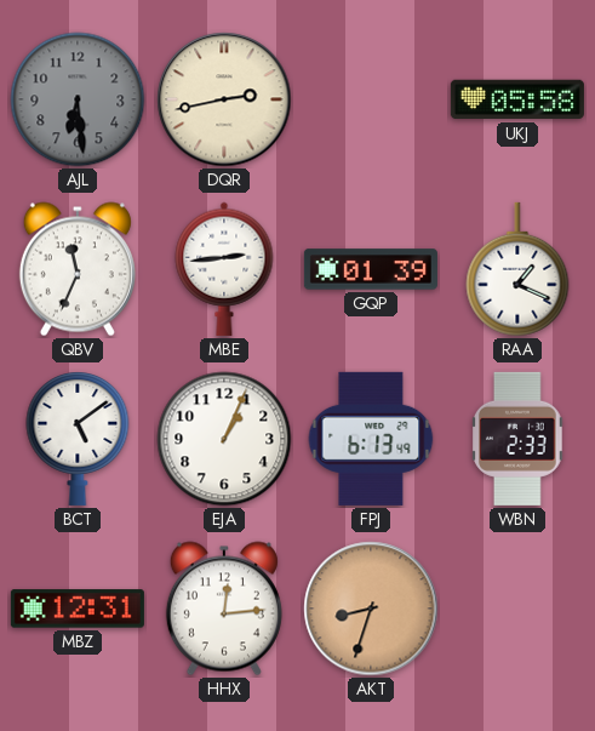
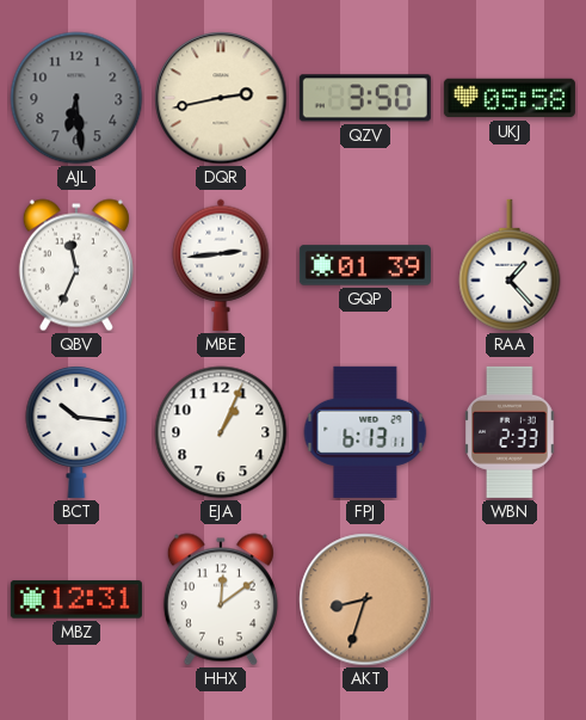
QZV: none -> 3:50 (365, 98)
RAA: 1:19 -> 1:23 (510, 265)
BCT: 5:09 -> 10:16 (76, 432)
FPJ: 6:13:49 -> 6:13:11 (365, 432)
HHX: 12:14 -> 12:09 (221, 599)
